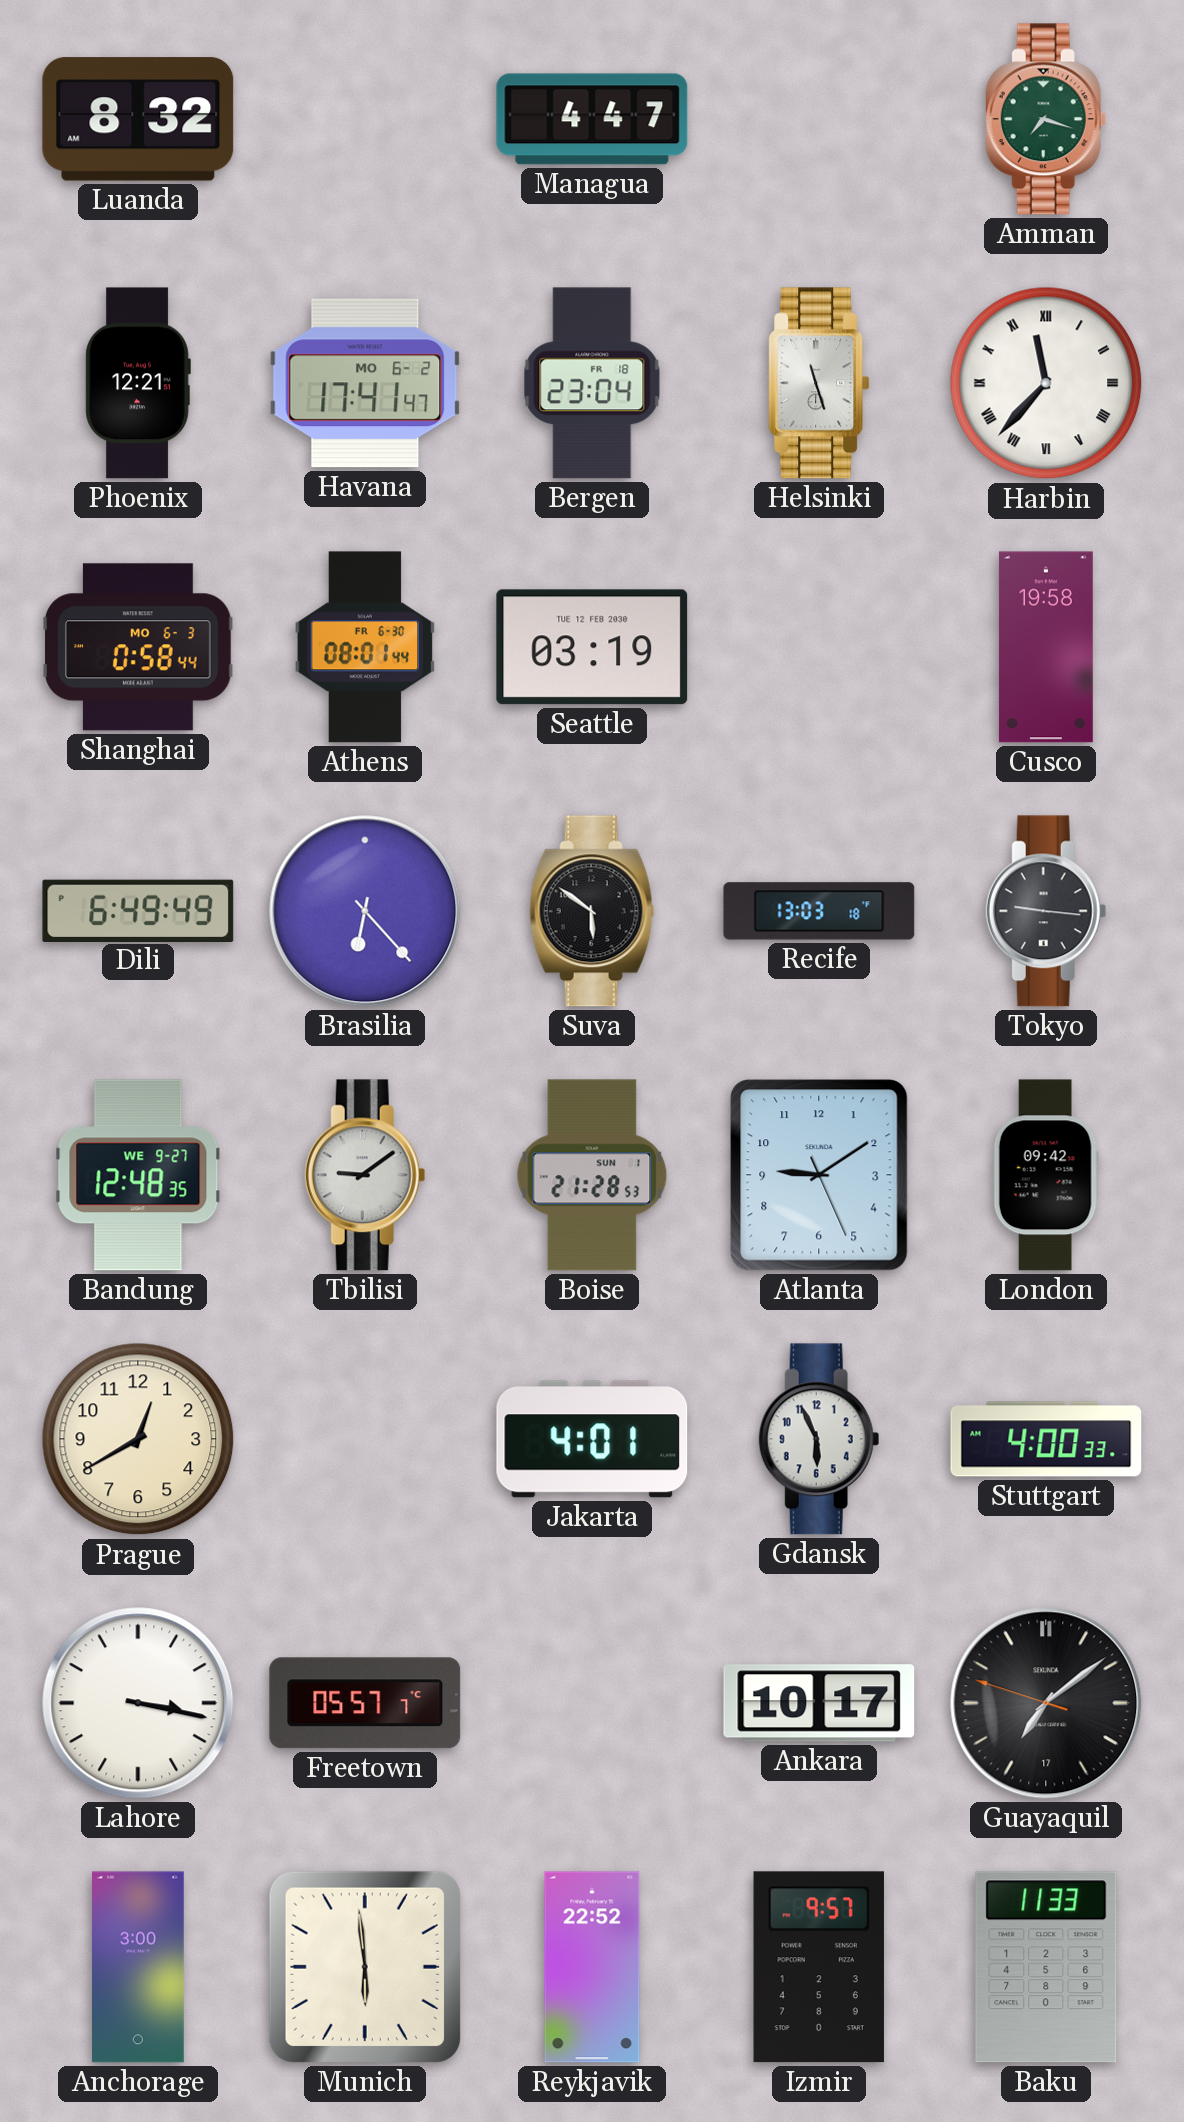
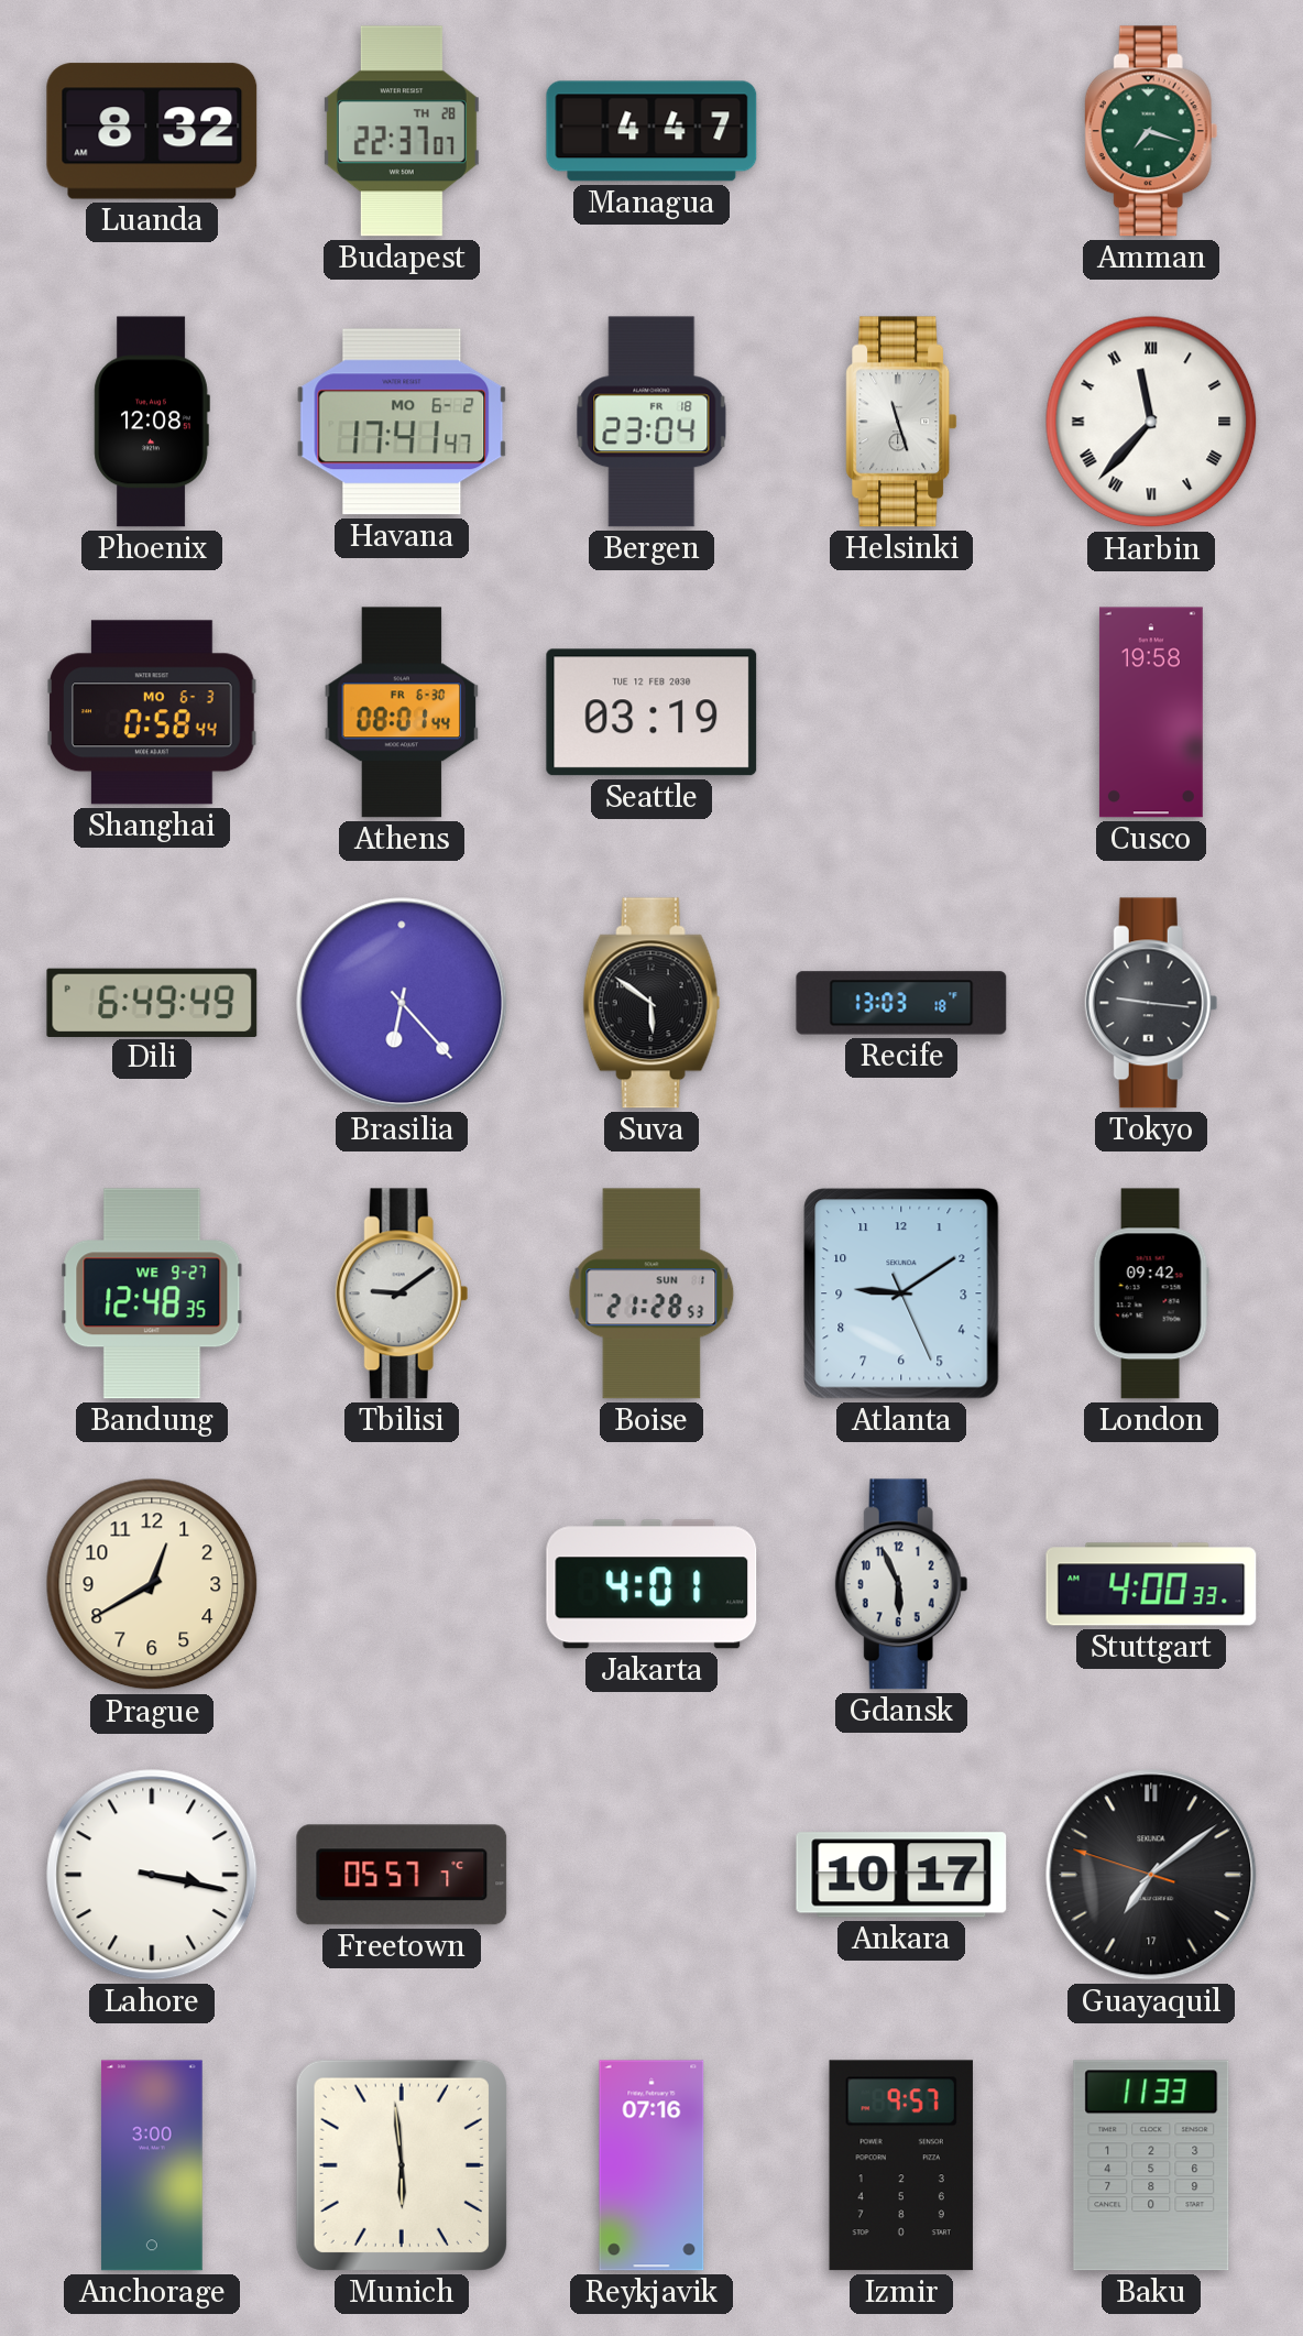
Budapest: none -> 22:37 (402, 131)
Phoenix: 12:21 -> 12:08 (152, 422)
Reykjavik: 22:52 -> 07:16 (651, 2165)
